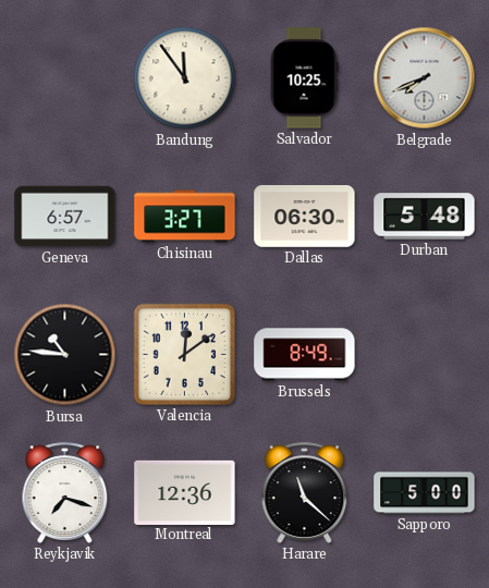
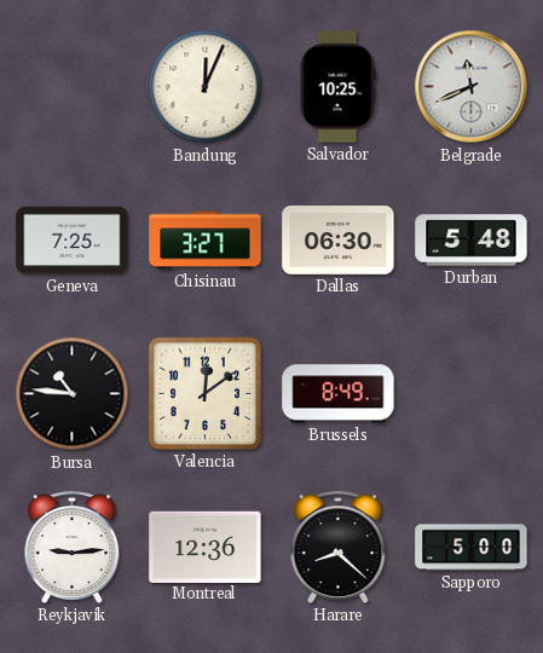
Bandung: 11:54 -> 12:04 (206, 87)
Belgrade: 7:41 -> 11:41 (472, 87)
Geneva: 6:57 -> 7:25 (73, 241)
Reykjavik: 7:18 -> 9:14 (73, 547)
Harare: 11:22 -> 8:22 (339, 547)
